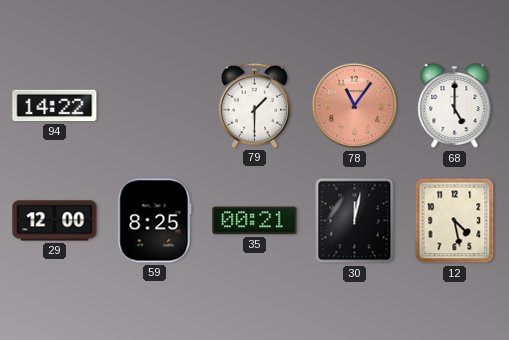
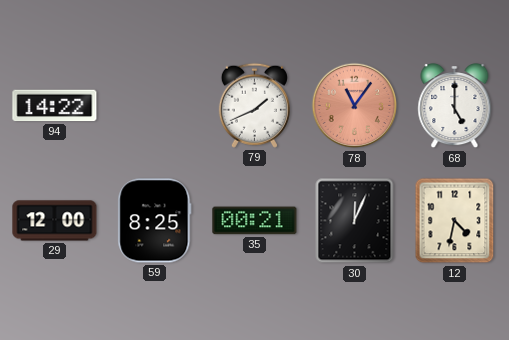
79: 1:30 -> 1:41 (254, 105)
30: 12:02 -> 12:04 (355, 221)
12: 4:28 -> 4:32 (455, 221)
